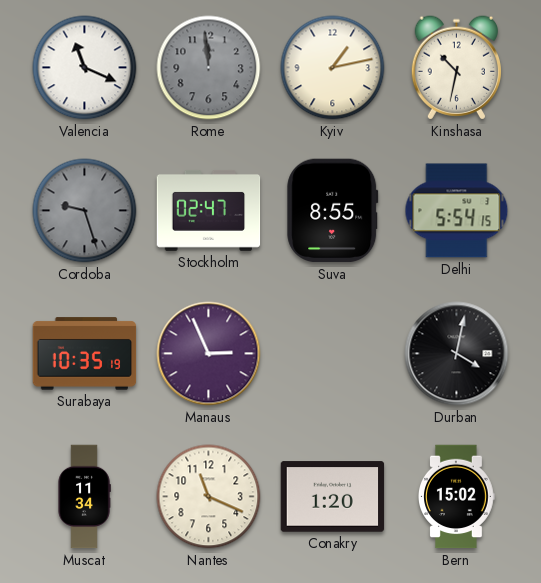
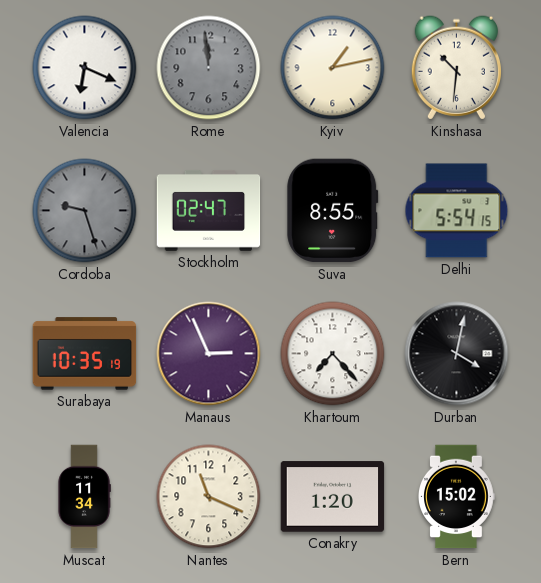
Valencia: 11:19 -> 6:19 (85, 68)
Kinshasa: 10:32 -> 10:31 (456, 68)
Khartoum: none -> 7:23 (333, 354)
